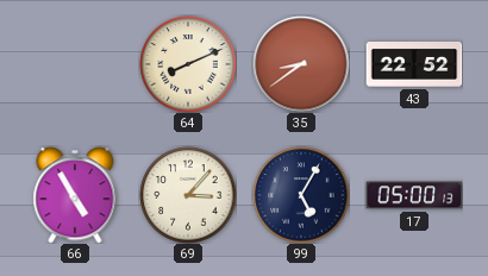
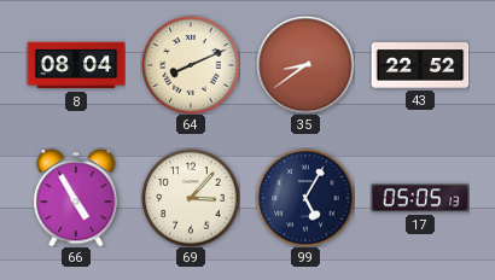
8: none -> 08:04 (76, 65)
17: 05:00 -> 05:05 (420, 198)
